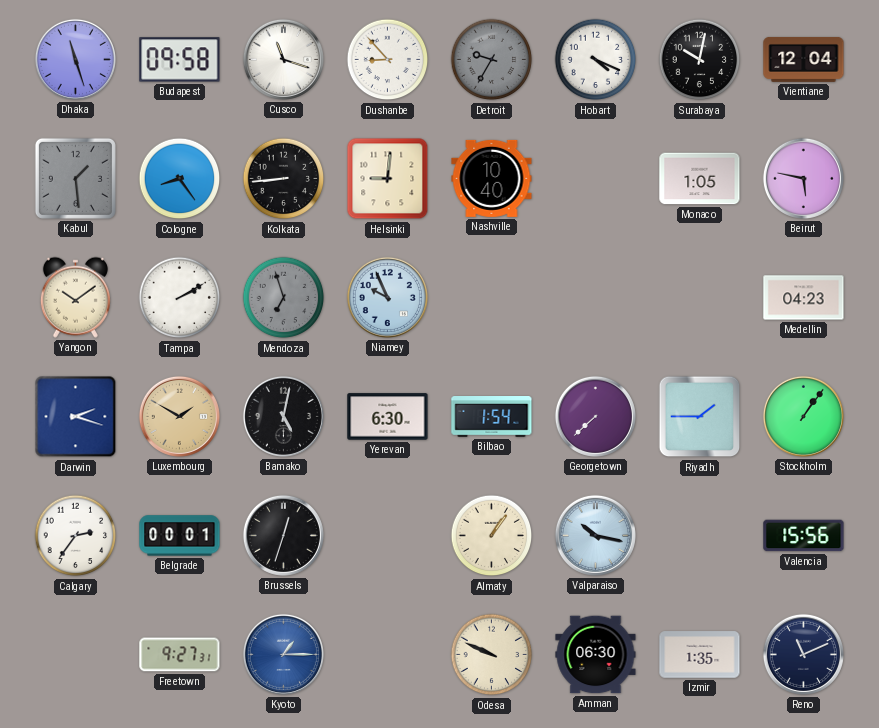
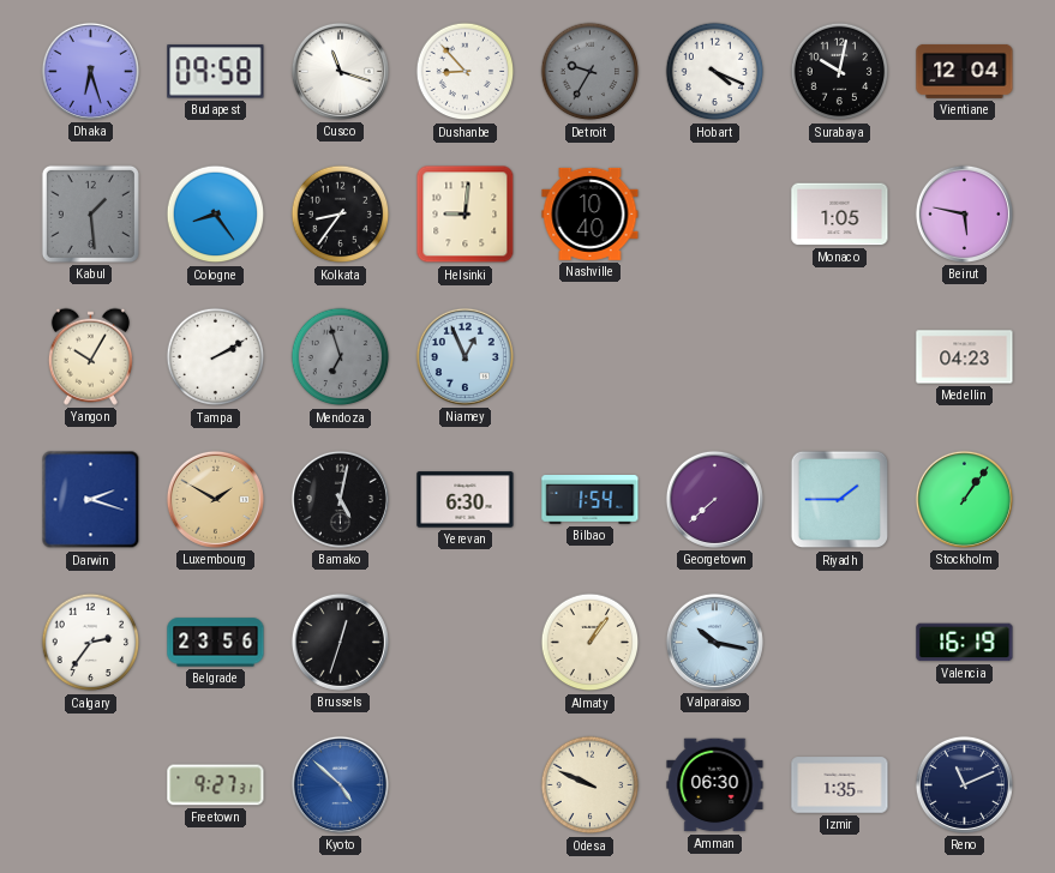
Dhaka: 11:27 -> 6:27 (90, 71)
Kolkata: 8:44 -> 8:36 (341, 215)
Yangon: 10:09 -> 10:05 (90, 356)
Niamey: 9:56 -> 12:56 (464, 356)
Belgrade: 00:01 -> 23:56 (216, 643)
Valencia: 15:56 -> 16:19 (965, 643)
Kyoto: 1:15 -> 4:52 (340, 784)
